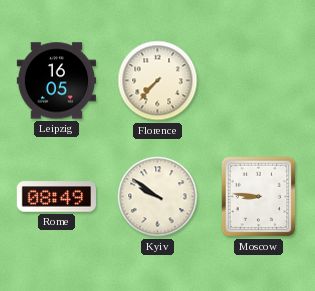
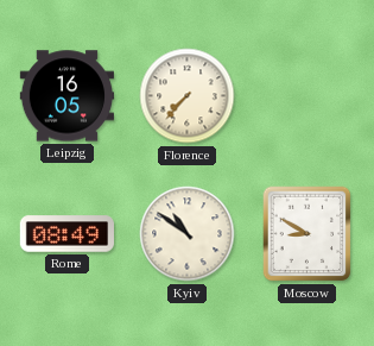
Kyiv: 9:51 -> 10:51 (188, 234)
Moscow: 8:46 -> 8:50 (308, 234)
